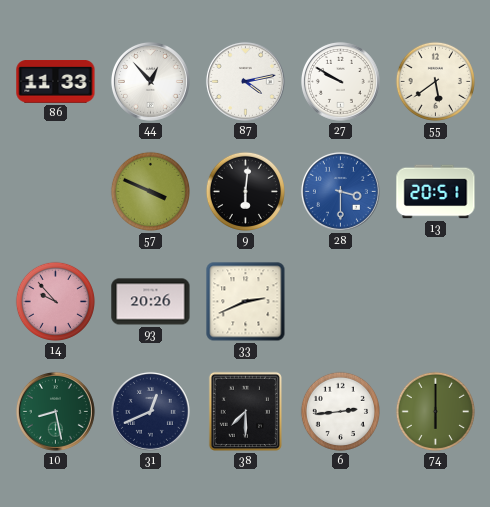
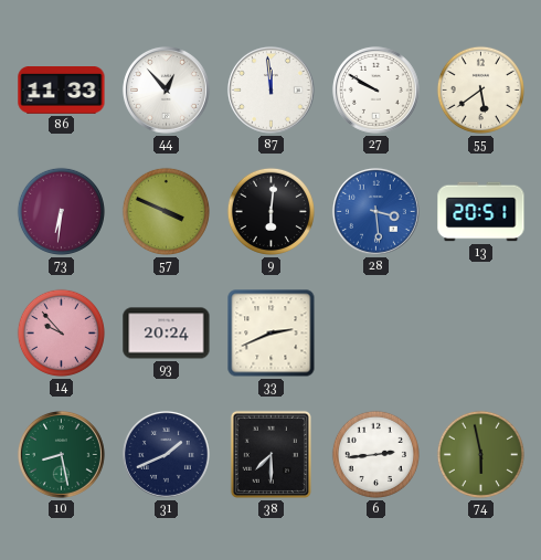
87: 4:13 -> 11:59 (270, 89)
73: none -> 6:31 (61, 211)
28: 3:30 -> 3:29 (375, 211)
93: 20:26 -> 20:24 (167, 334)
31: 12:41 -> 1:41 (166, 454)
74: 6:00 -> 5:58 (480, 454)
